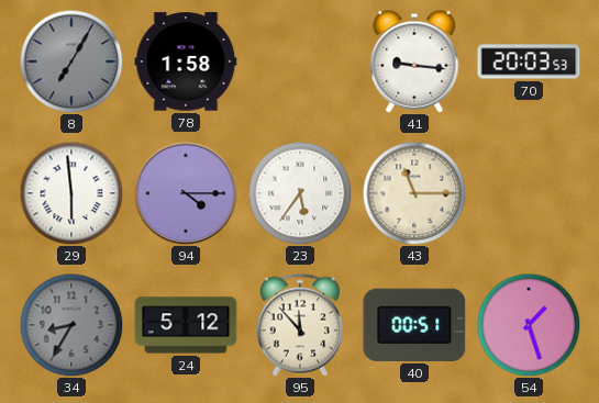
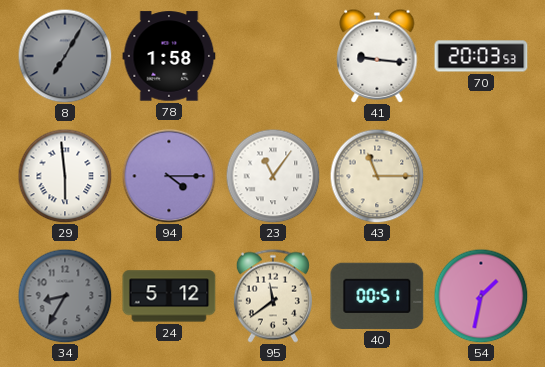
23: 5:36 -> 11:06 (273, 176)
95: 11:53 -> 11:39 (273, 296)
54: 1:27 -> 1:32 (481, 296)
